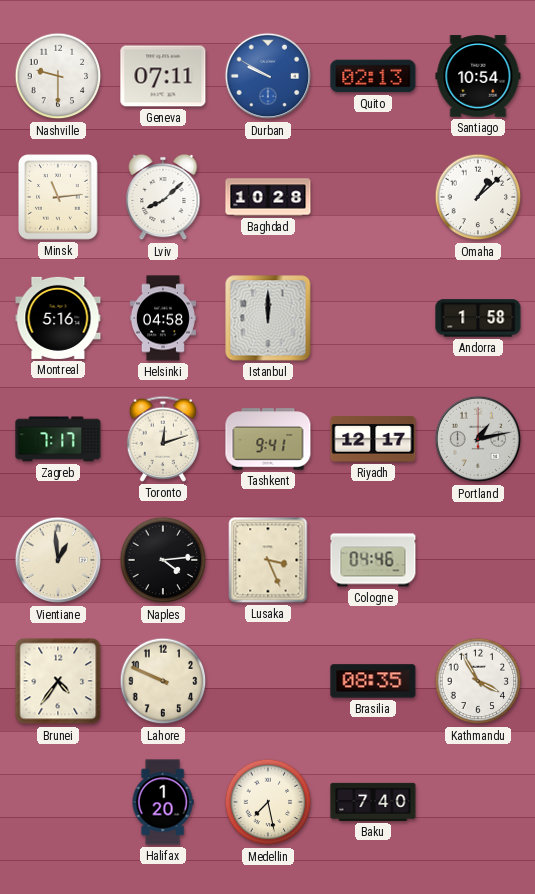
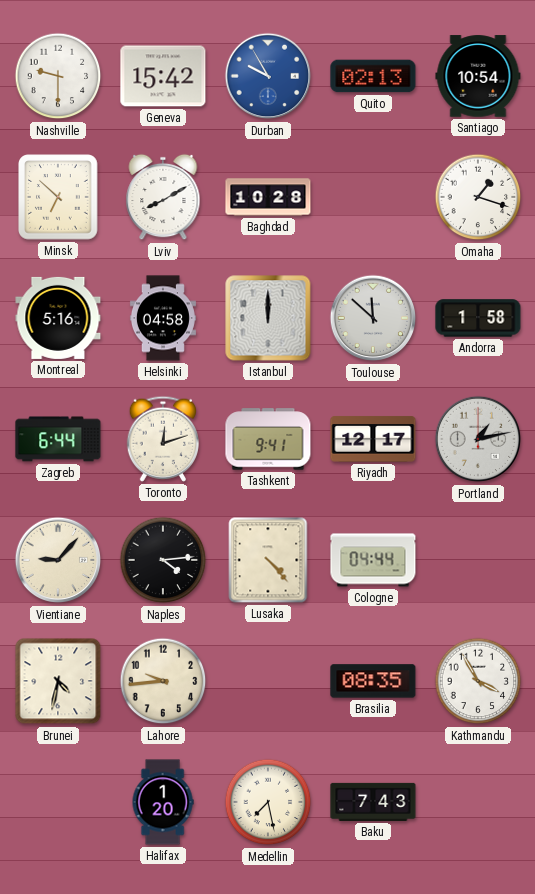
Geneva: 07:11 -> 15:42 (163, 76)
Durban: 9:50 -> 9:55 (268, 76)
Minsk: 11:14 -> 6:52 (59, 197)
Lviv: 8:08 -> 8:10 (163, 197)
Omaha: 1:08 -> 1:18 (478, 197)
Toulouse: none -> 11:52 (373, 318)
Zagreb: 7:17 -> 6:44 (58, 439)
Vientiane: 12:59 -> 9:07 (58, 560)
Lusaka: 3:26 -> 4:23 (268, 560)
Cologne: 04:46 -> 04:44 (373, 560)
Brunei: 4:36 -> 4:32 (58, 681)
Lahore: 9:49 -> 9:44 (163, 681)
Baku: 7:40 -> 7:43 (373, 802)
